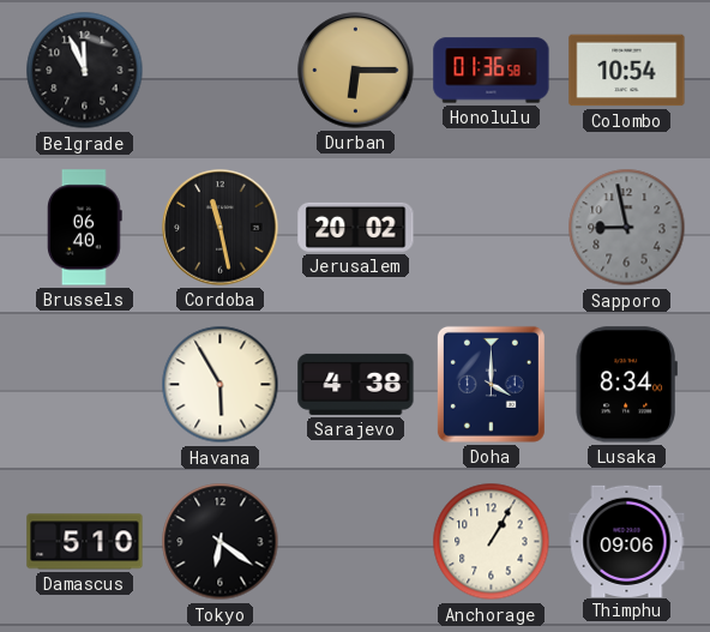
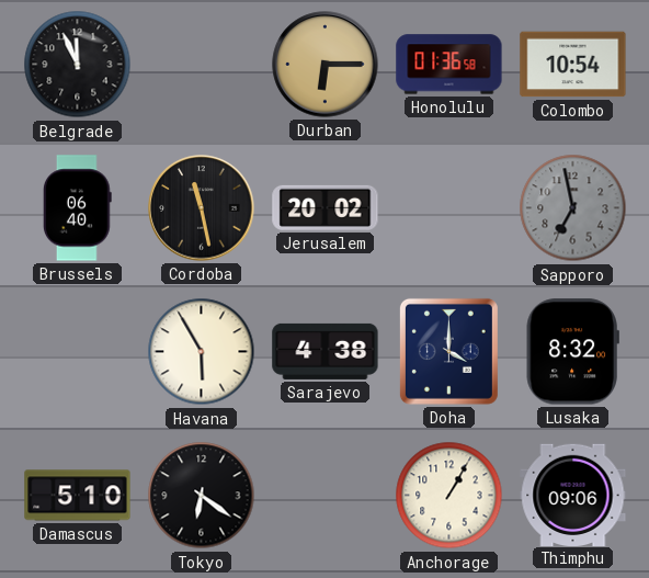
Sapporo: 8:58 -> 6:58 (573, 208)
Lusaka: 8:34 -> 8:32 (572, 352)
